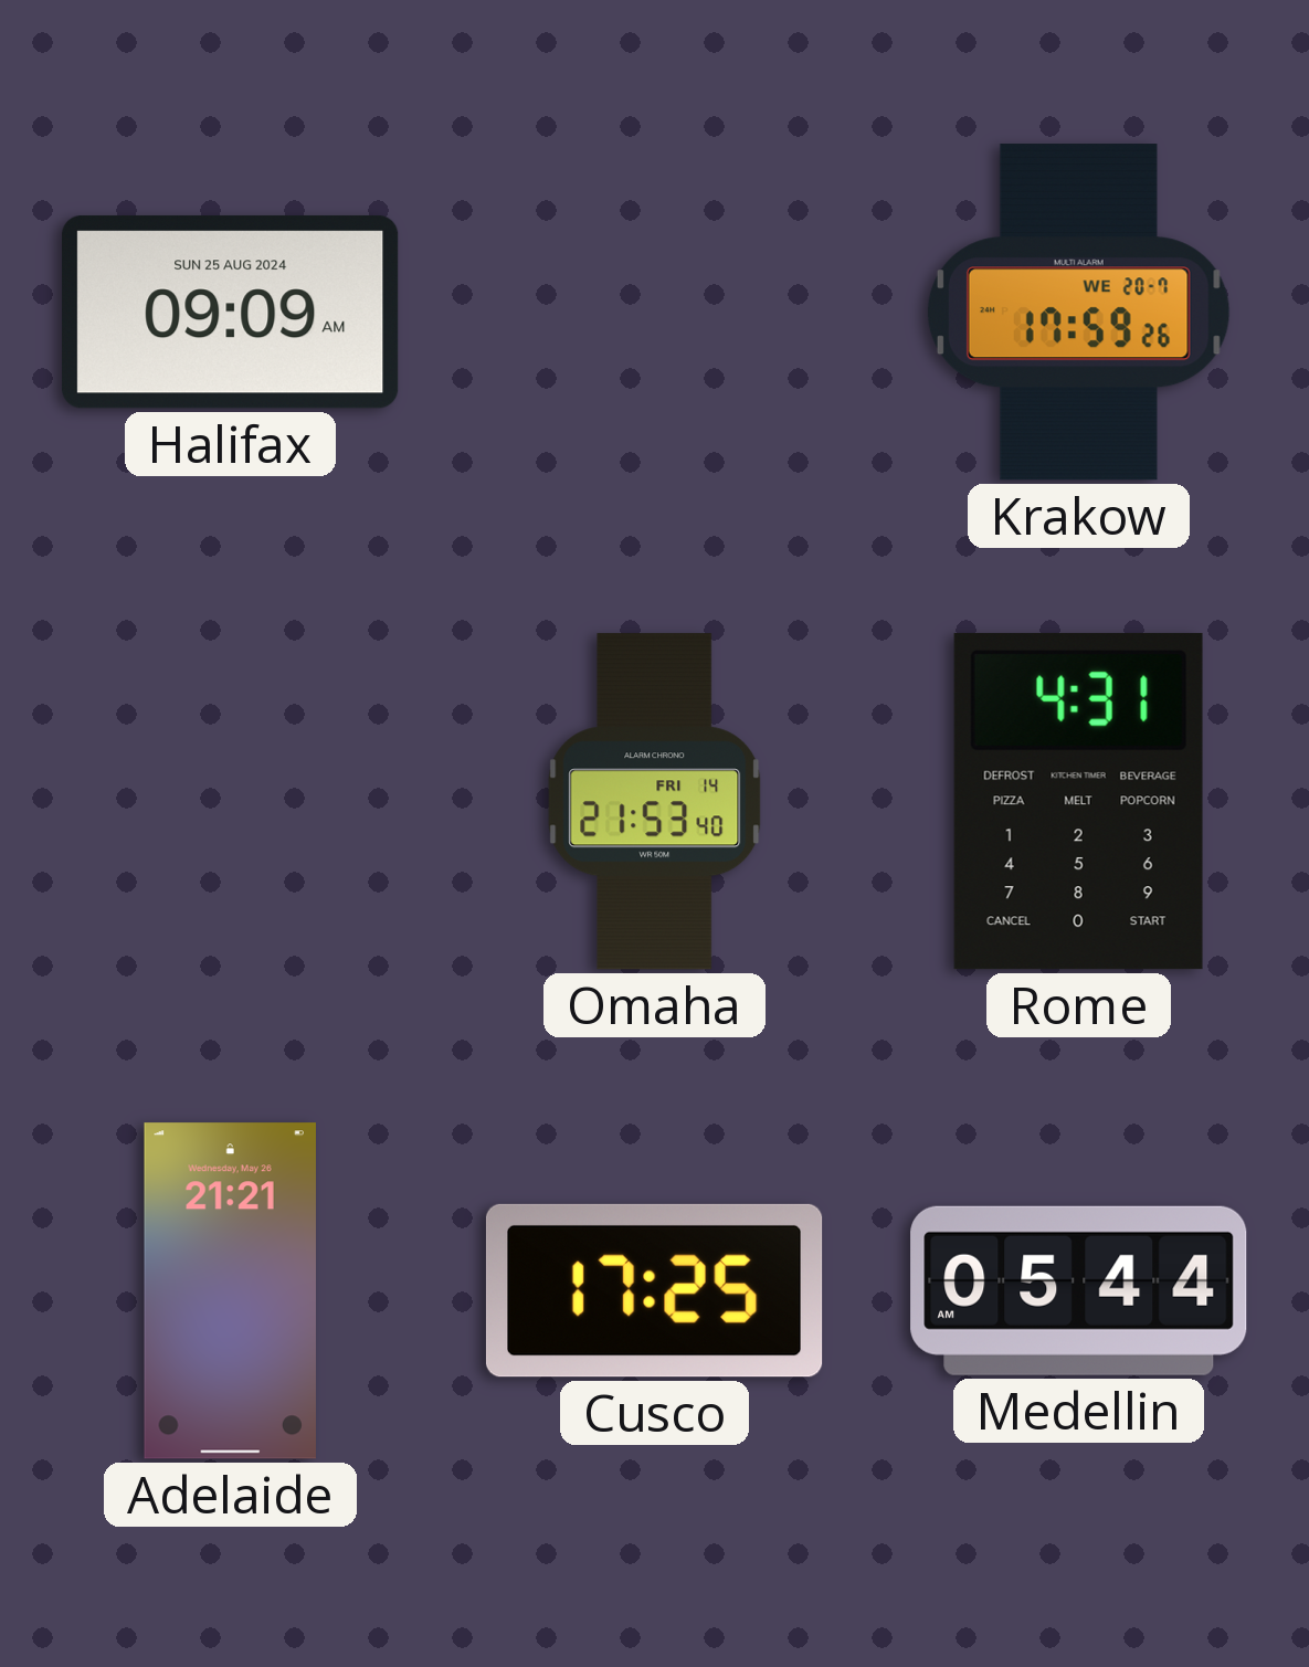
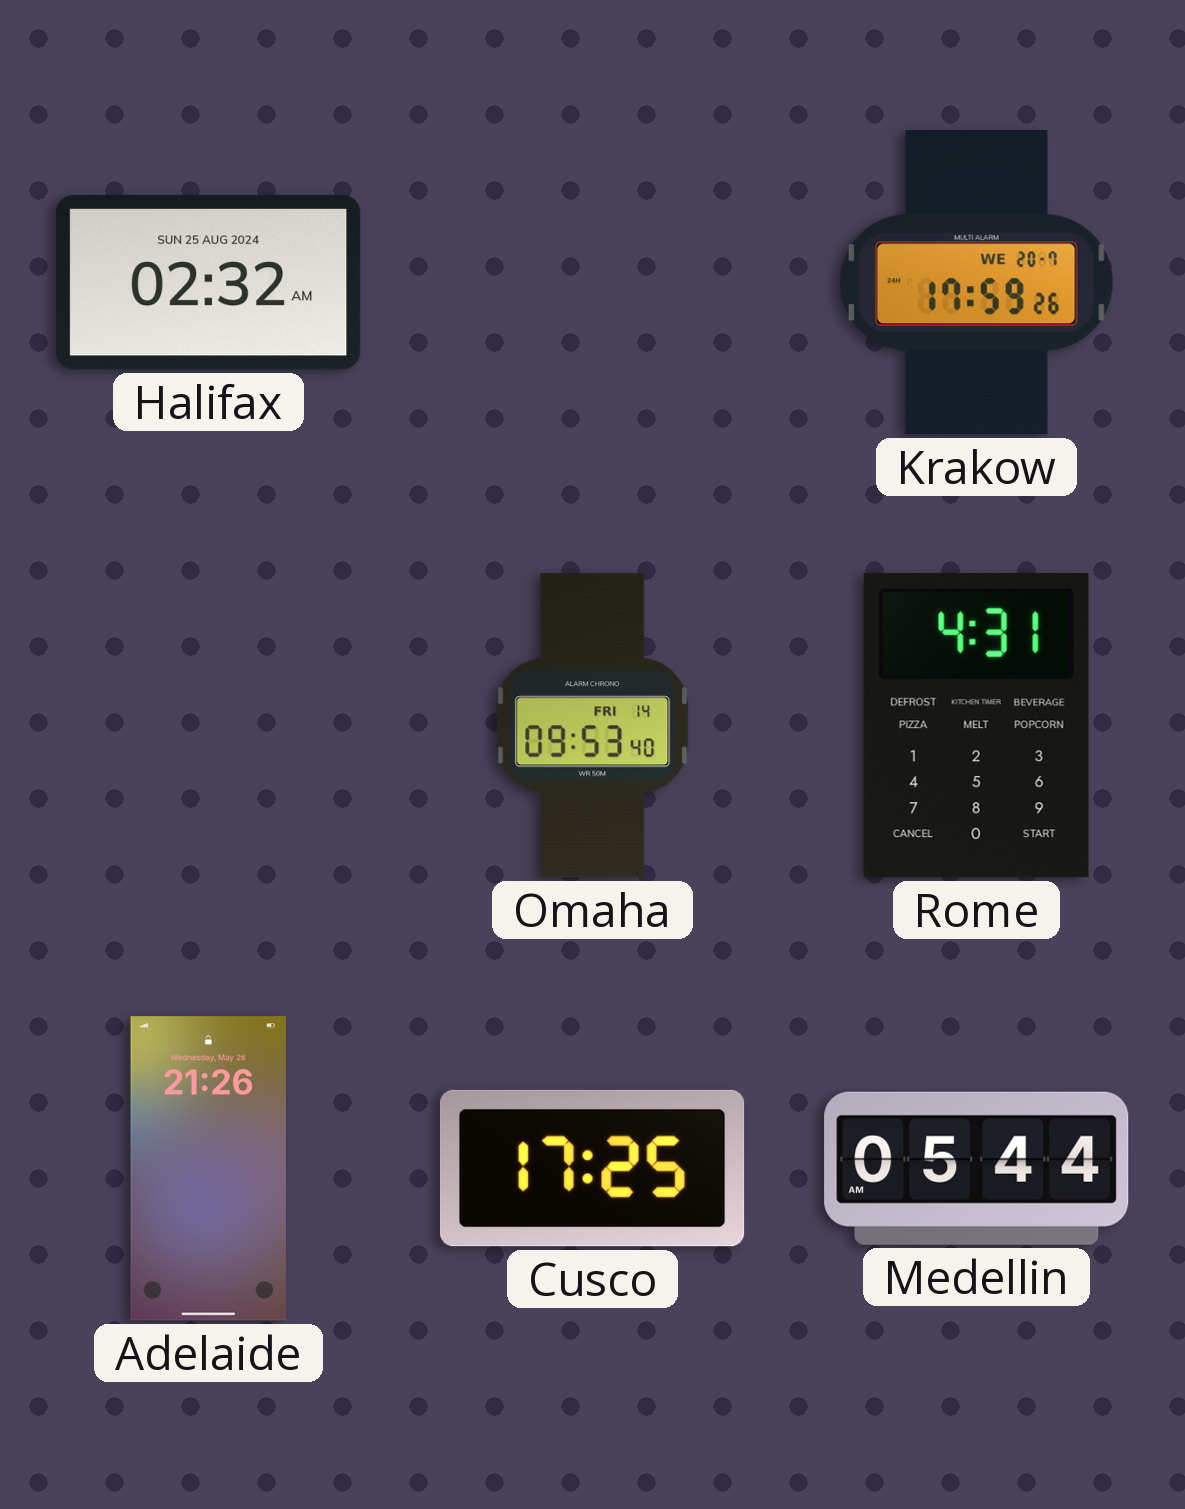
Halifax: 09:09 -> 02:32 (209, 282)
Omaha: 21:53 -> 09:53 (593, 726)
Adelaide: 21:21 -> 21:26 (208, 1169)
